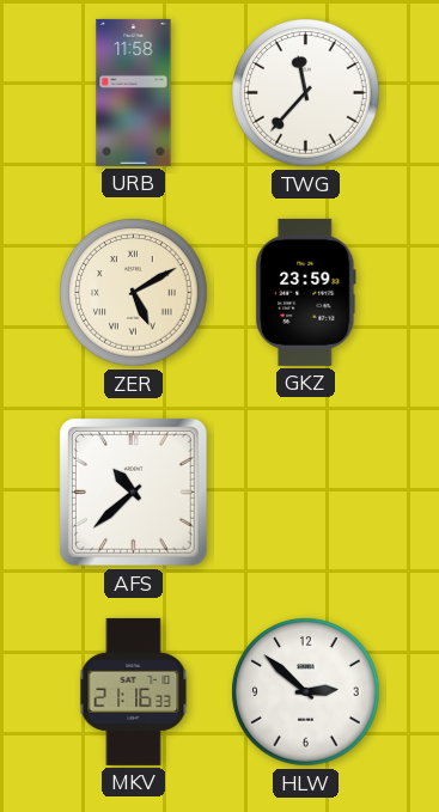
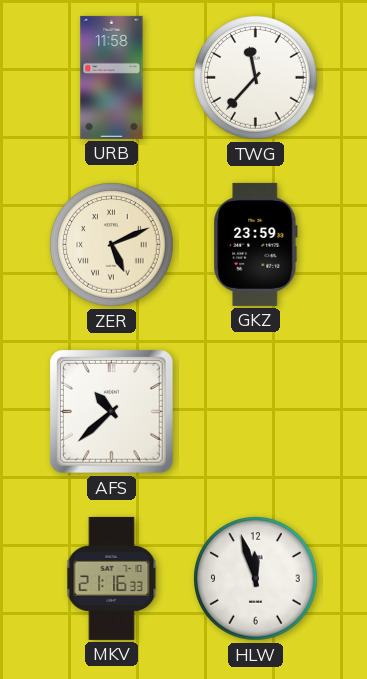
ZER: 5:10 -> 5:11 (112, 245)
HLW: 2:52 -> 11:57 (256, 579)
